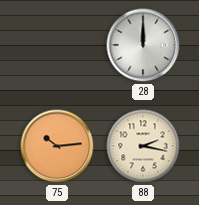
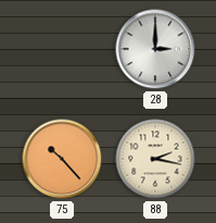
28: 12:00 -> 3:00 (155, 49)
75: 10:14 -> 10:23 (62, 159)
